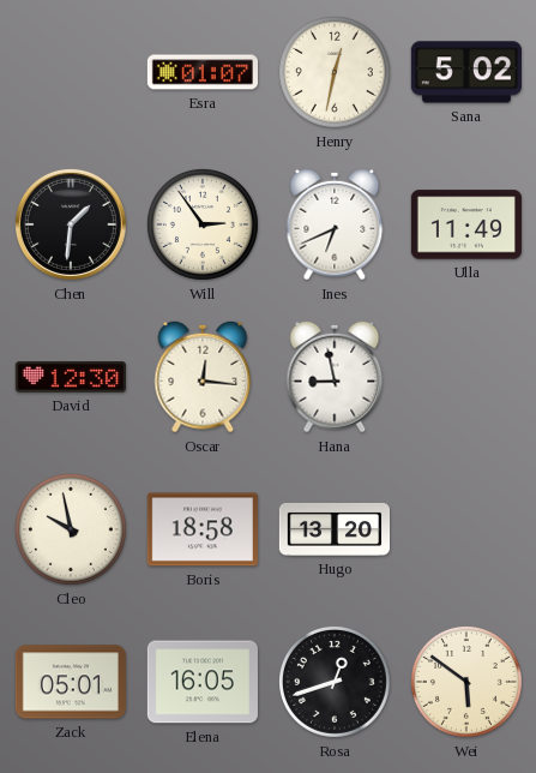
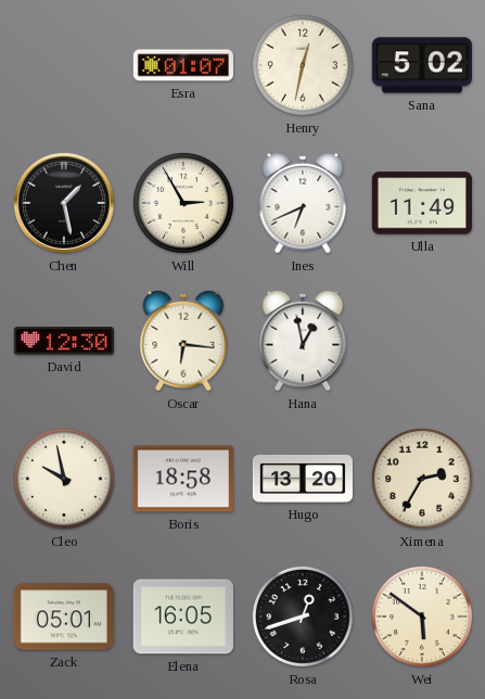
Chen: 1:31 -> 1:28 (64, 203)
Will: 2:54 -> 2:55 (183, 203)
Oscar: 12:16 -> 6:16 (183, 341)
Hana: 8:58 -> 12:58 (303, 341)
Ximena: none -> 2:35 (422, 479)
